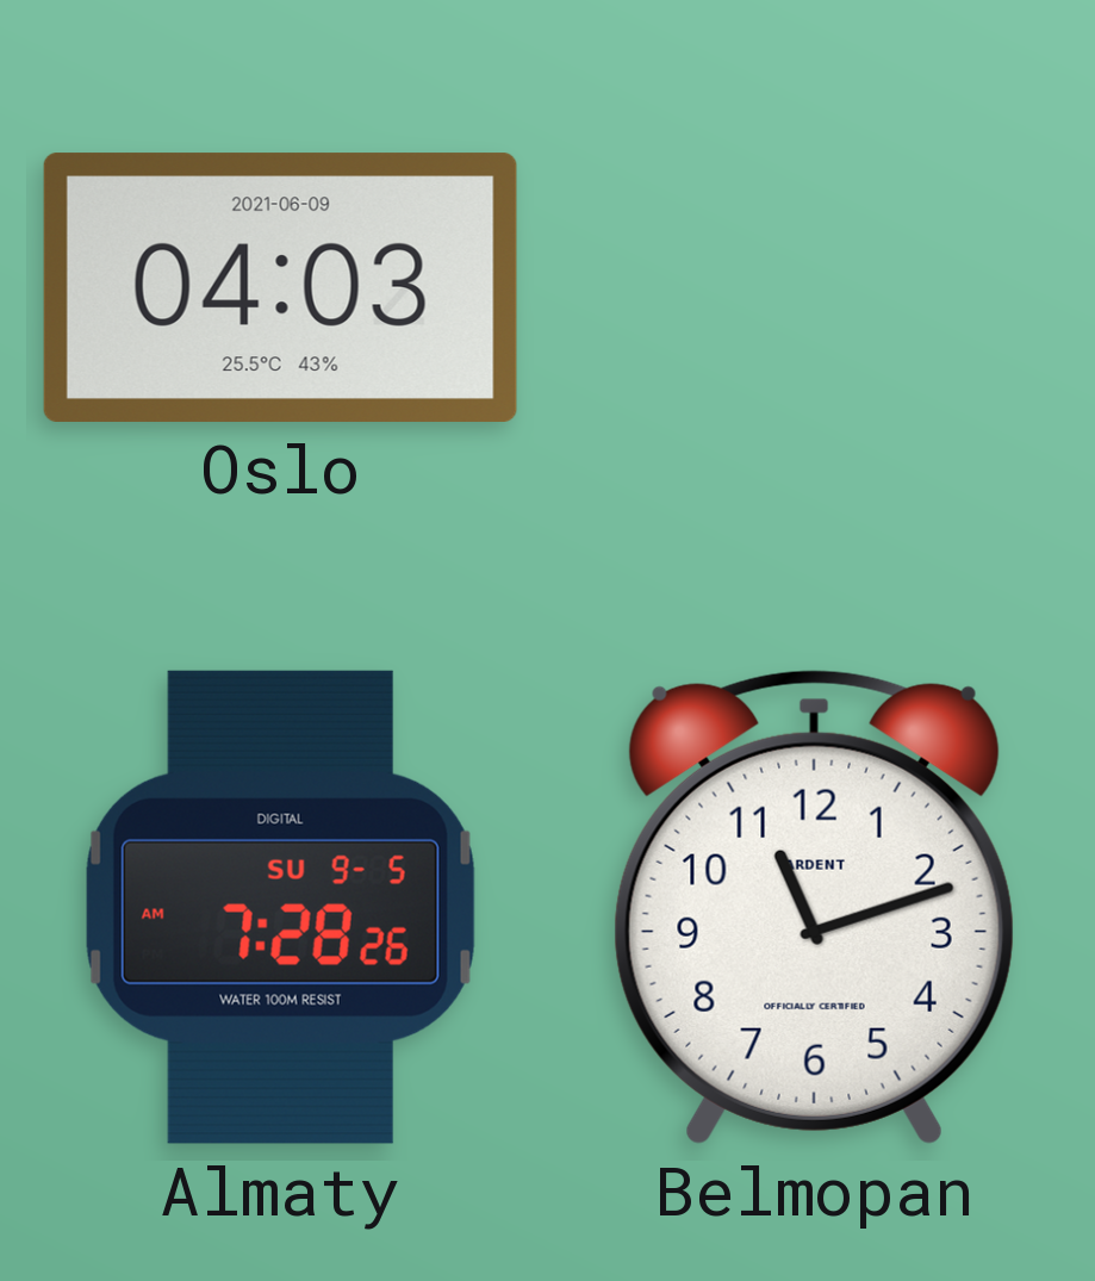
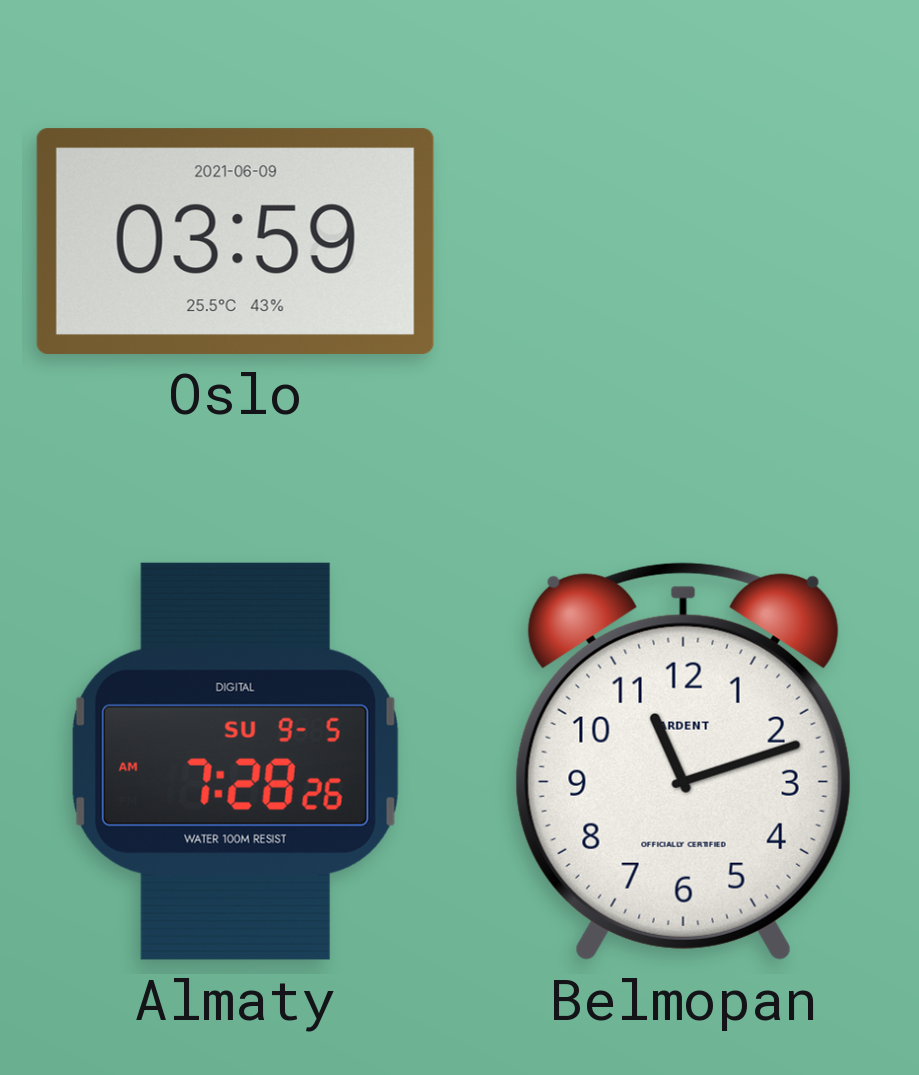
Oslo: 04:03 -> 03:59 (235, 241)
